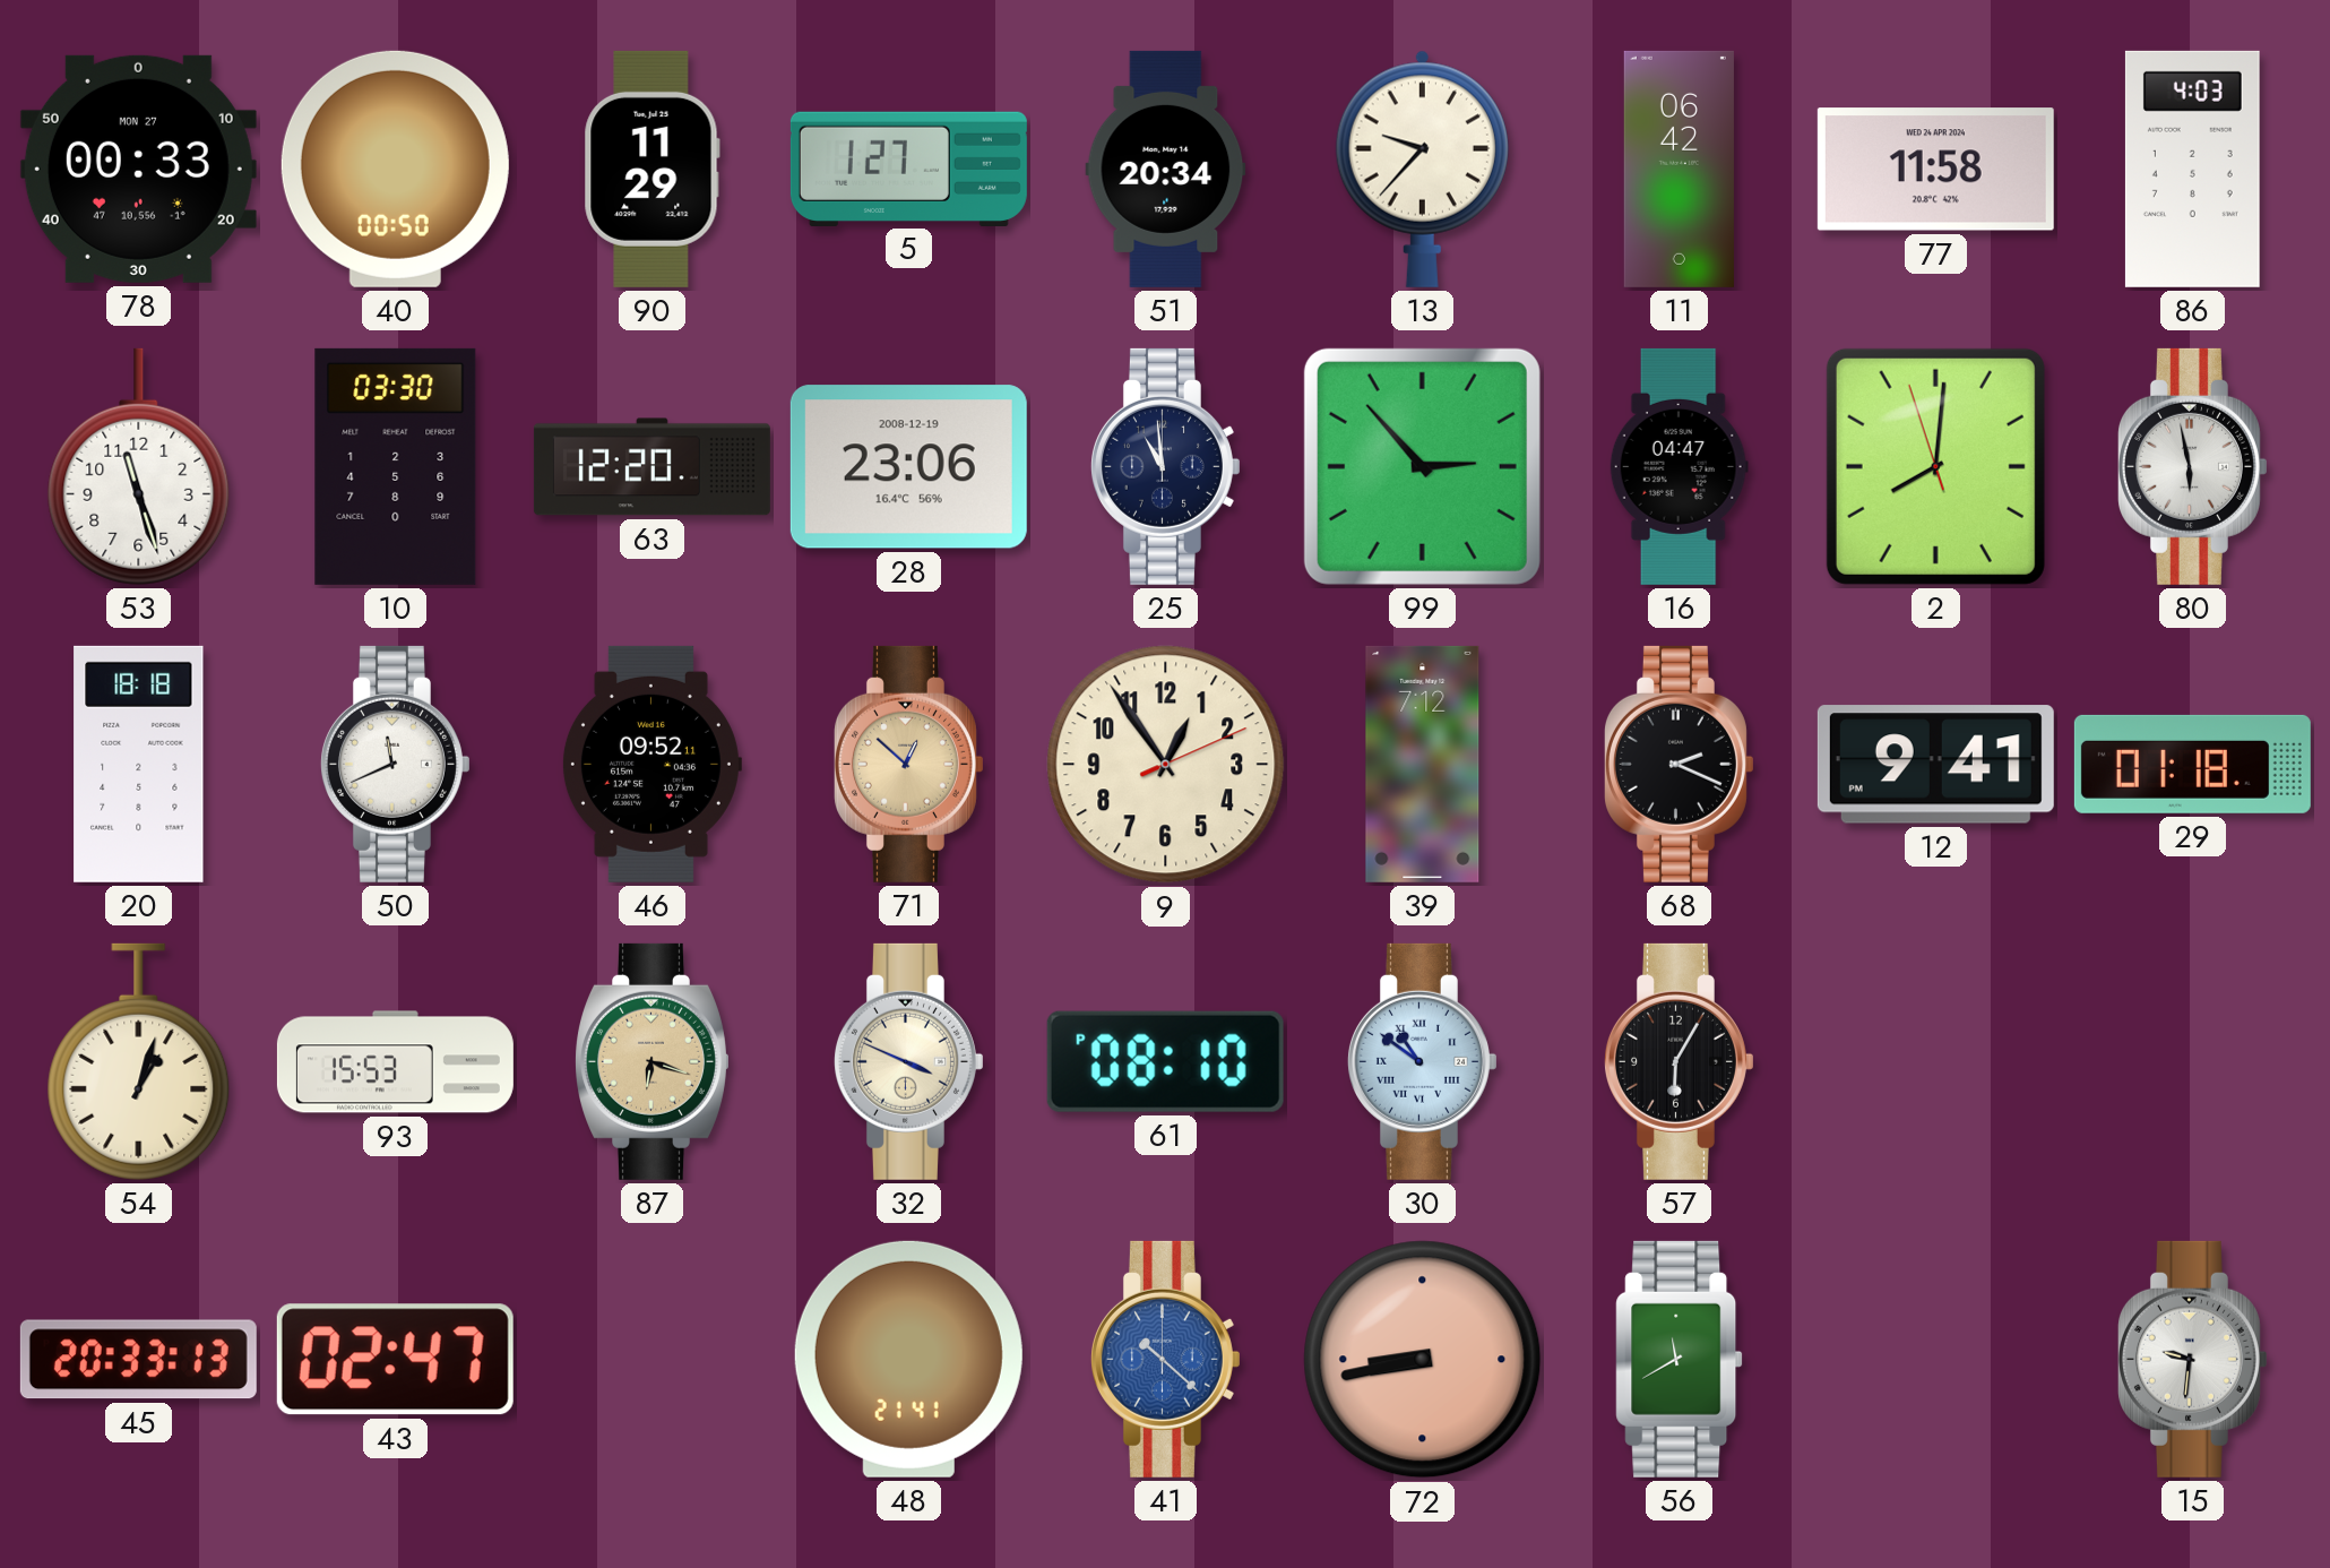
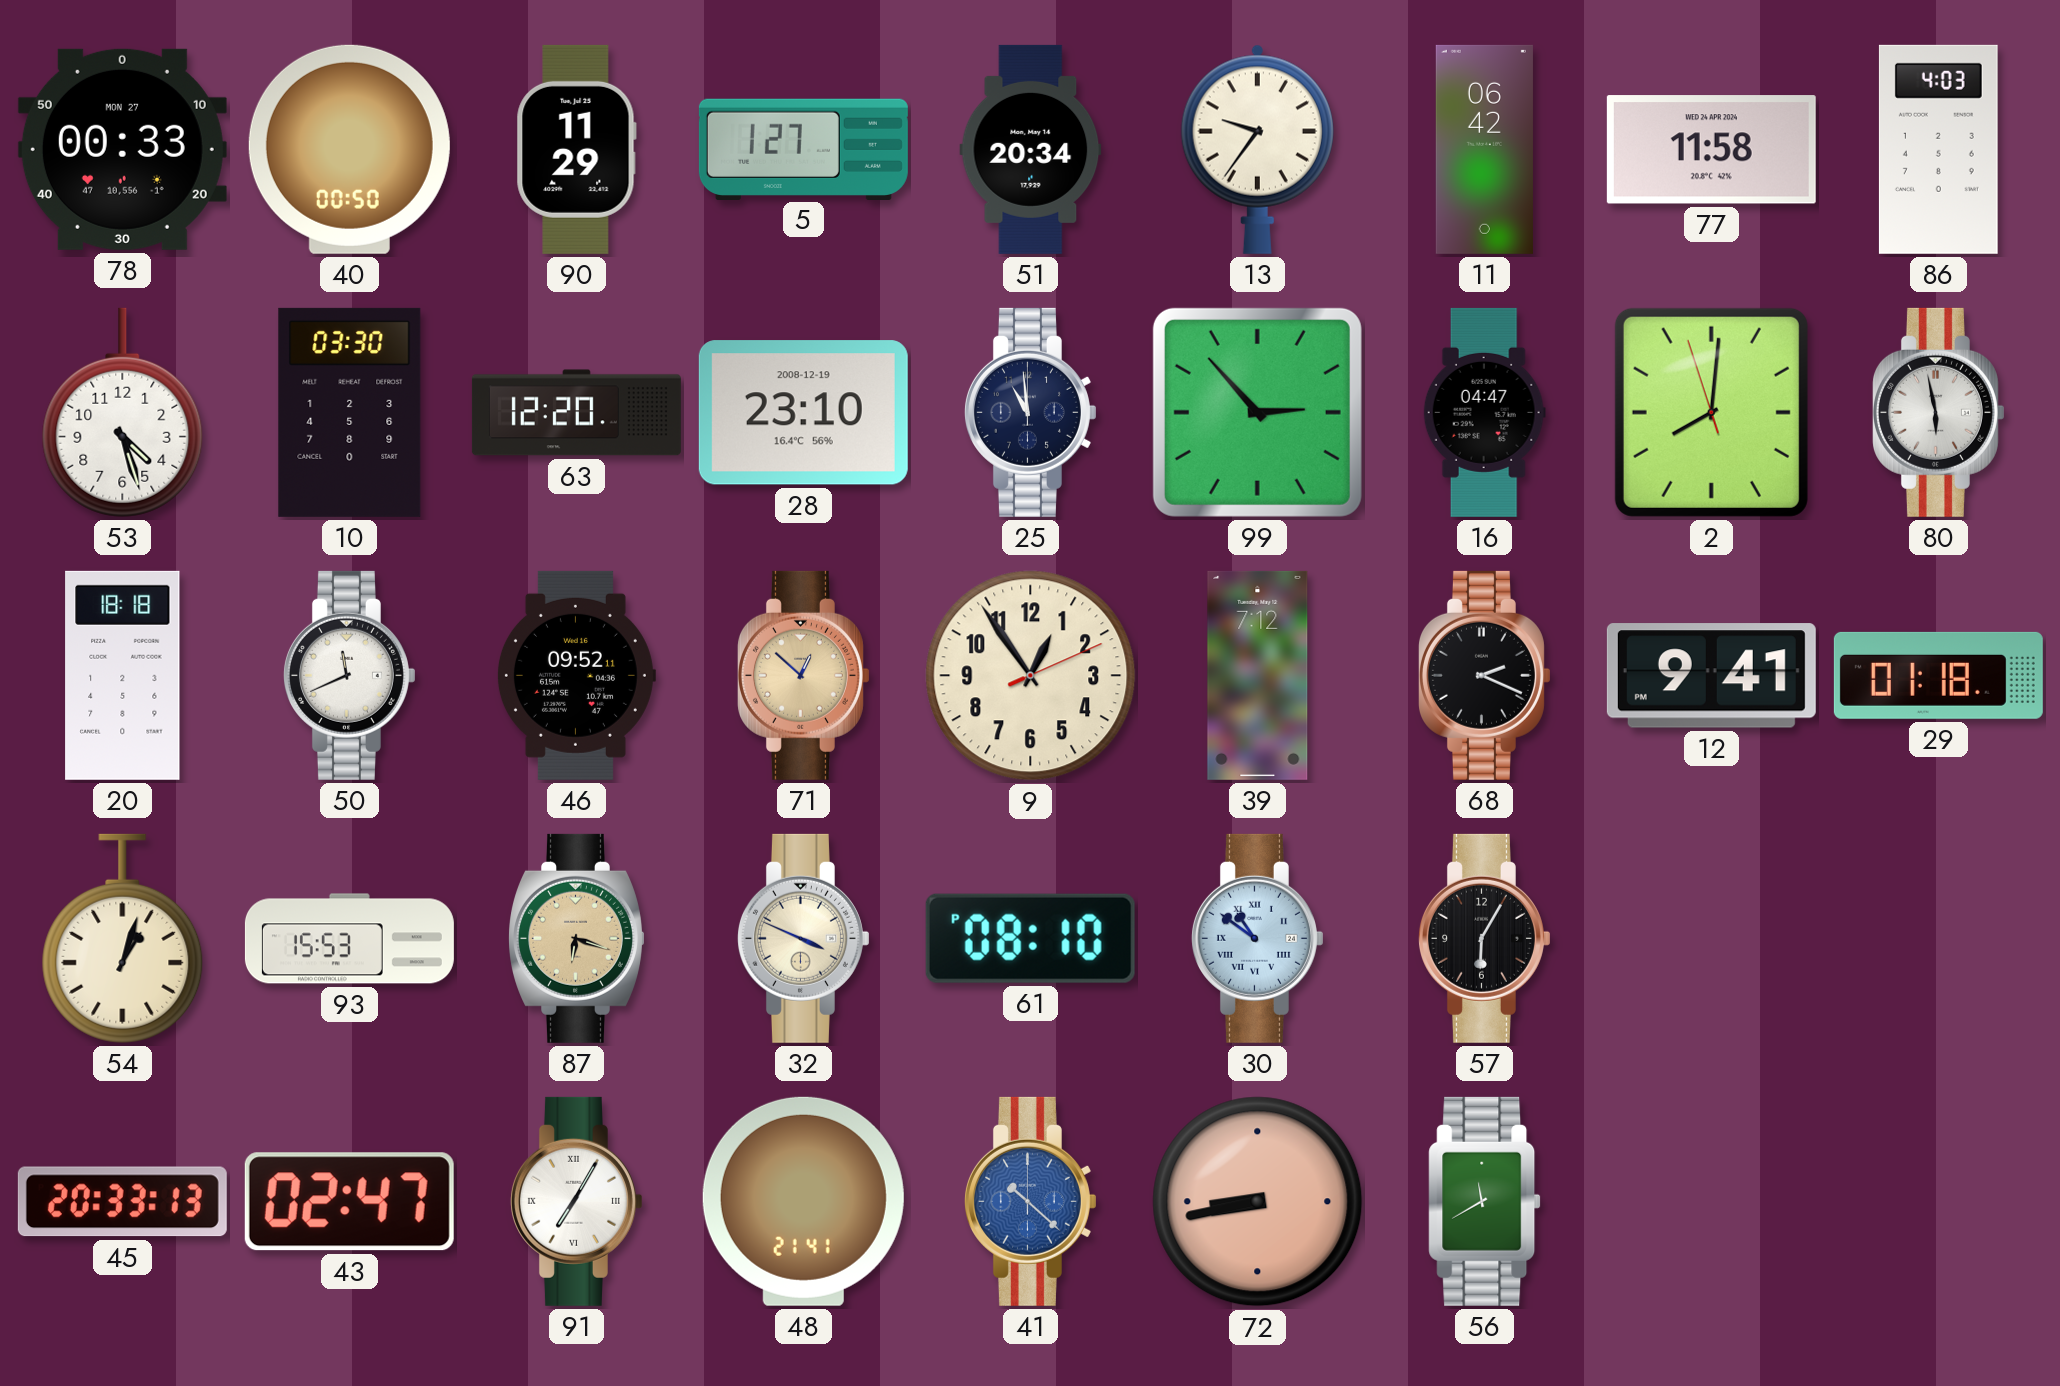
13: 9:37 -> 9:36 (1257, 149)
53: 11:27 -> 4:27 (123, 412)
28: 23:06 -> 23:10 (803, 413)
91: none -> 7:05 (576, 1201)
15: 9:31 -> none (2192, 1359)
